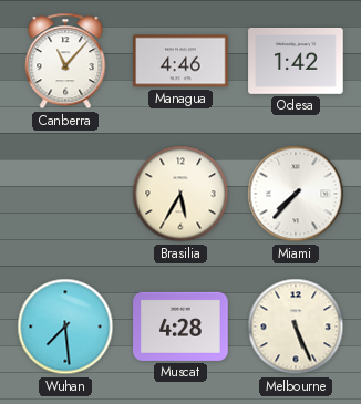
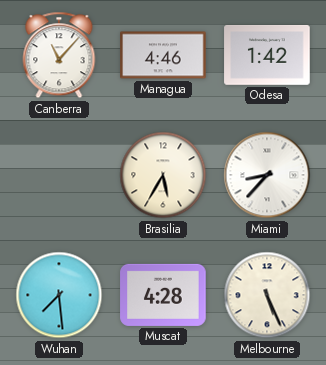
Miami: 7:37 -> 8:37 (267, 175)
